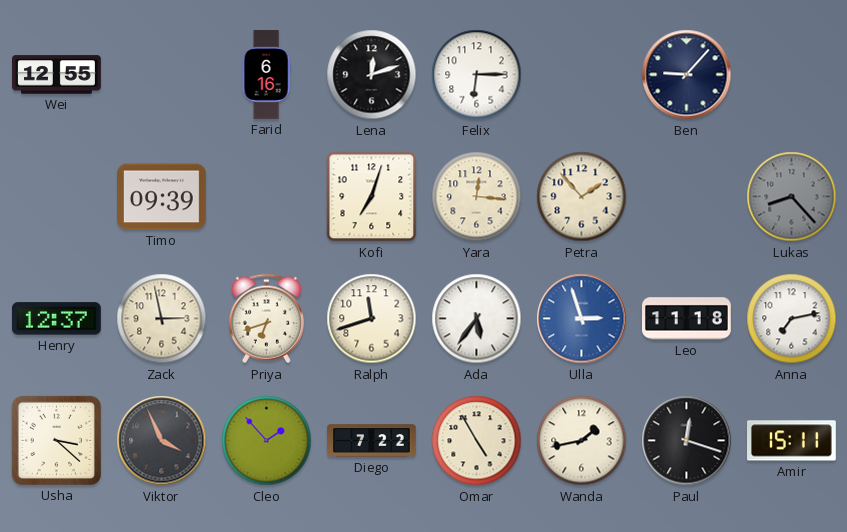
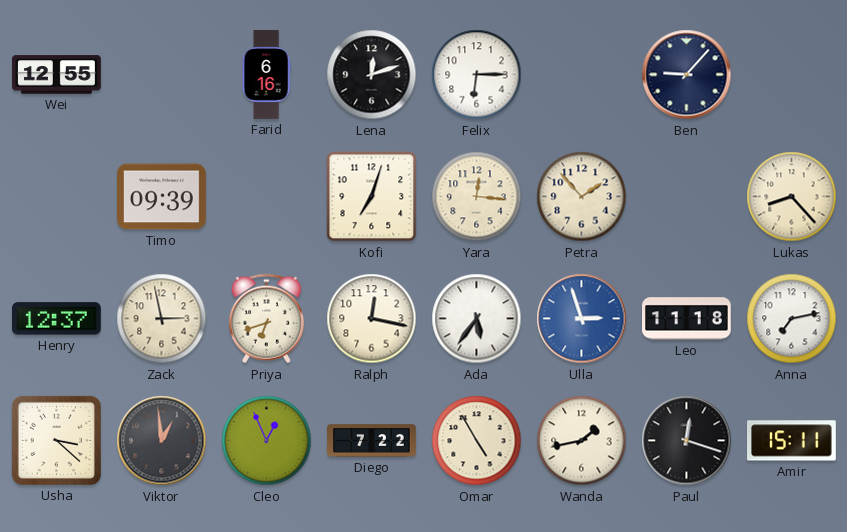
Lukas dial: grey -> cream (792, 197)
Ralph: 11:42 -> 12:17 (372, 319)
Viktor: 3:56 -> 12:59 (162, 441)
Cleo: 1:53 -> 12:56 (267, 441)
